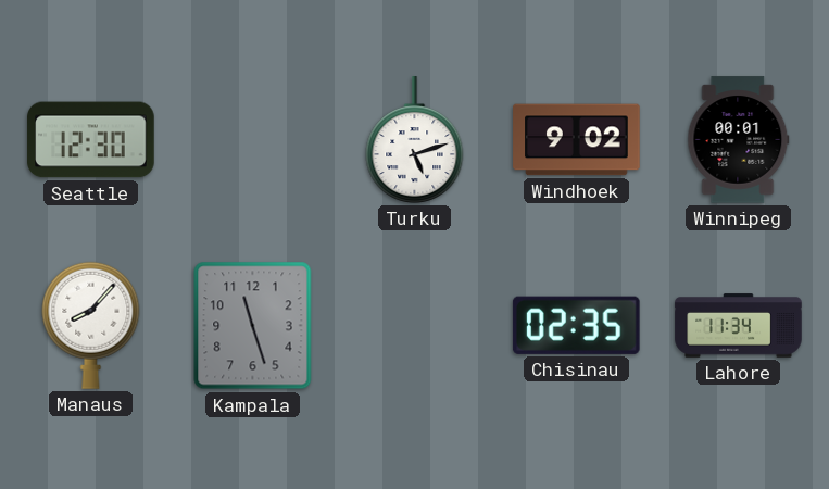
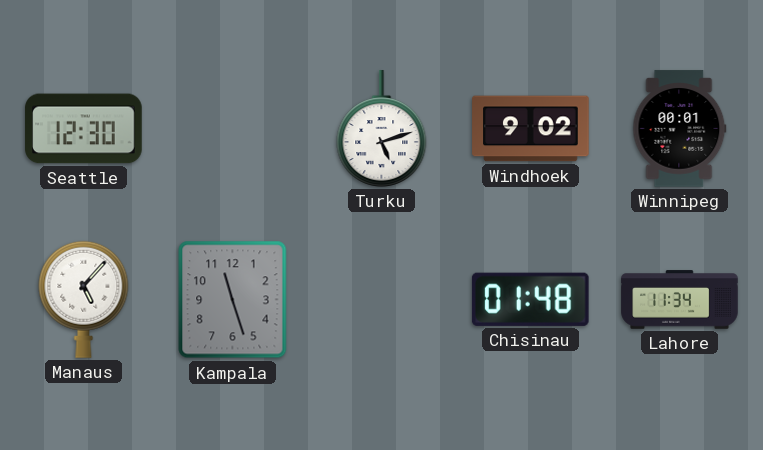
Manaus: 8:07 -> 5:07 (84, 299)
Chisinau: 02:35 -> 01:48 (530, 299)
